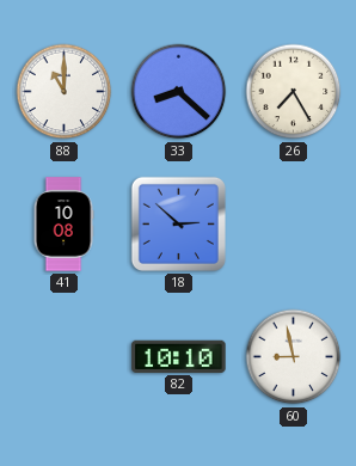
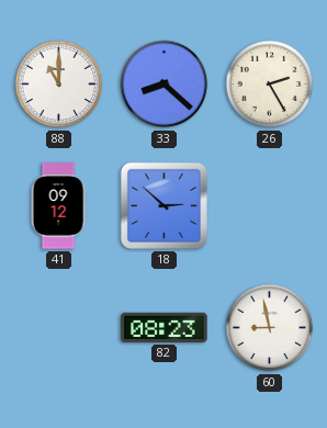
26: 7:25 -> 2:25 (270, 85)
41: 10:08 -> 09:12 (58, 206)
82: 10:10 -> 08:23 (165, 327)
